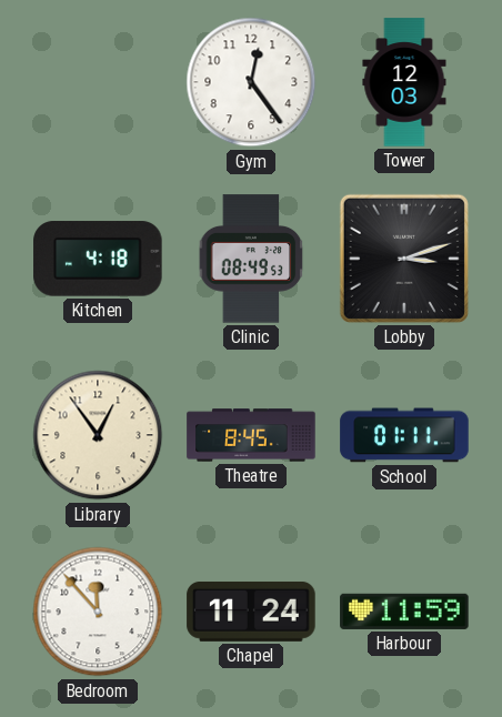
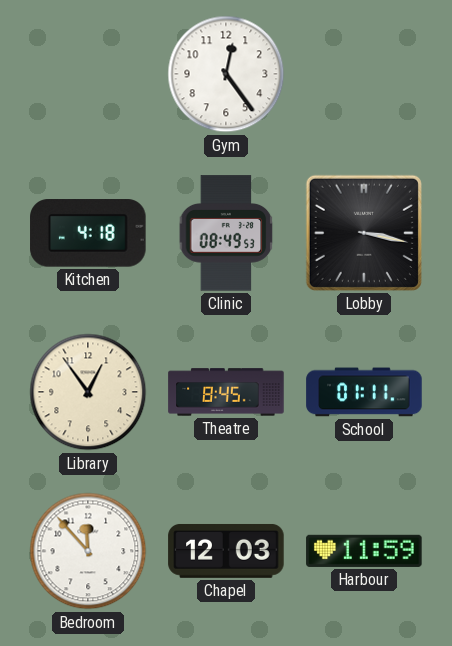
Tower: 12:03 -> none (404, 82)
Lobby: 3:12 -> 3:17 (364, 233)
Chapel: 11:24 -> 12:03 (226, 551)
